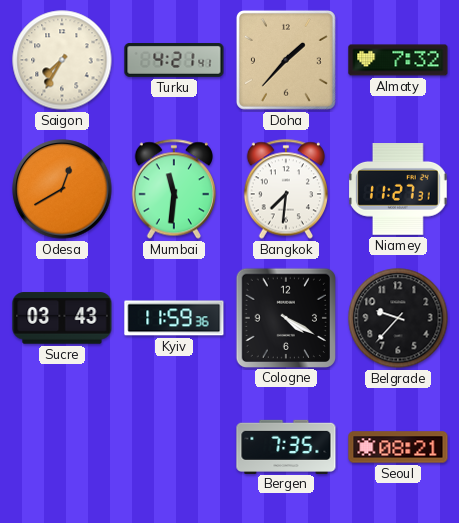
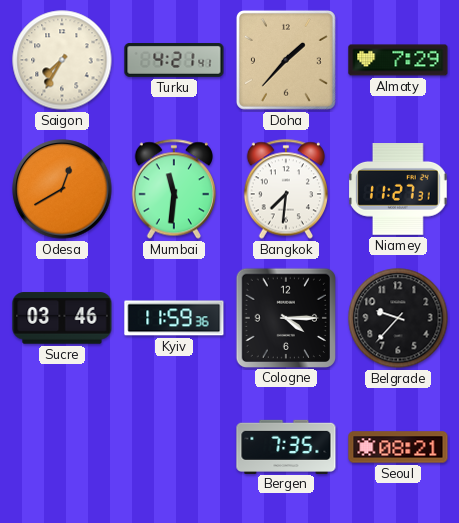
Almaty: 7:32 -> 7:29 (398, 60)
Sucre: 03:43 -> 03:46 (62, 318)
Cologne: 4:20 -> 4:15 (285, 317)
